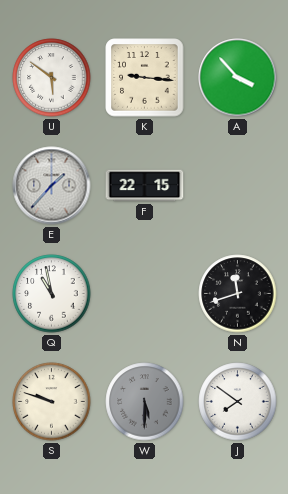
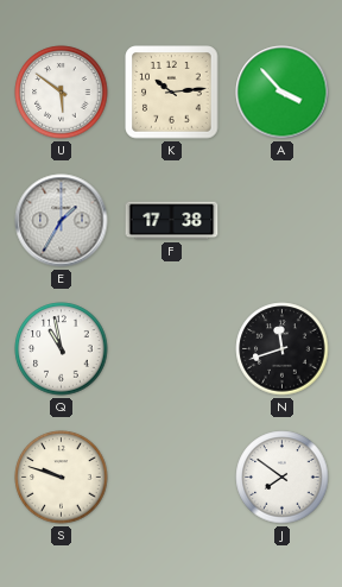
K: 9:16 -> 10:14 (172, 93)
E: 1:37 -> 1:35 (62, 221)
F: 22:15 -> 17:38 (172, 221)
W: 5:30 -> none (145, 402)
